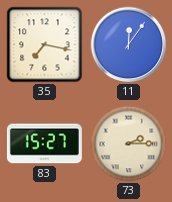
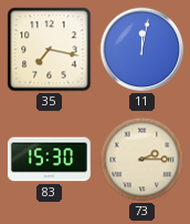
11: 12:06 -> 12:02 (142, 50)
83: 15:27 -> 15:30 (49, 160)
